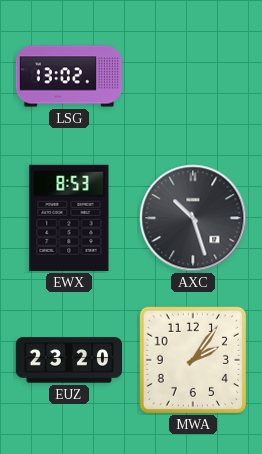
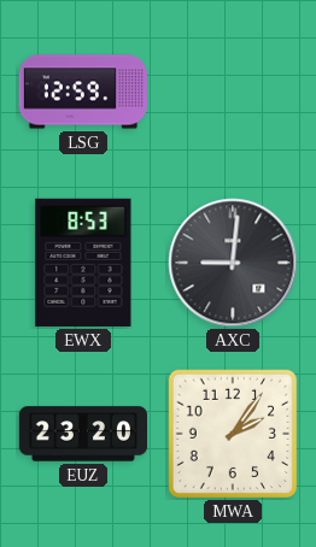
LSG: 13:02 -> 12:59 (82, 92)
AXC: 10:27 -> 9:01 (233, 263)
